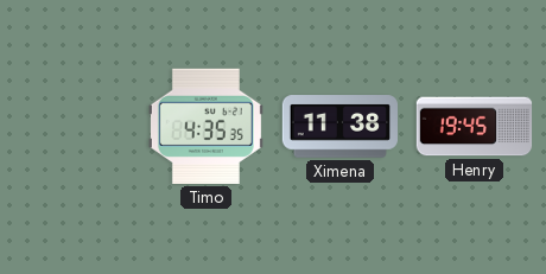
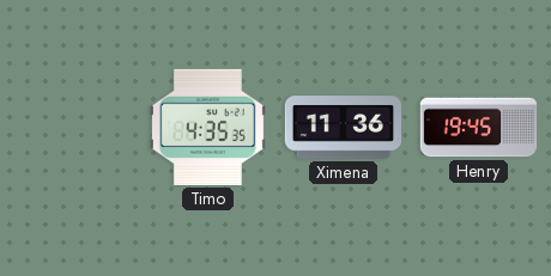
Ximena: 11:38 -> 11:36 (343, 128)
